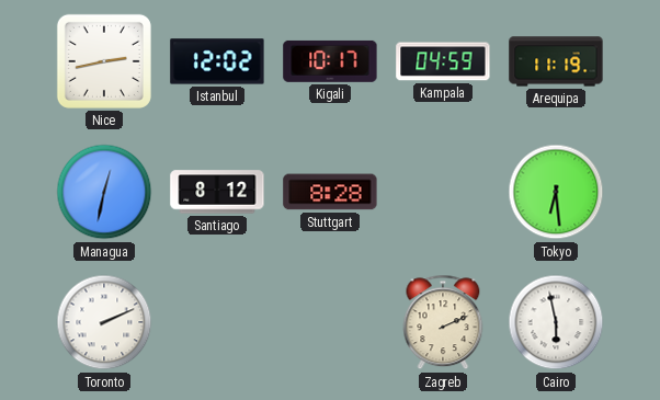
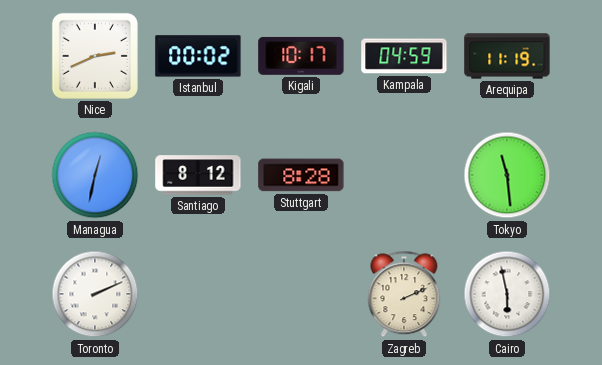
Nice: 2:43 -> 2:41 (95, 56)
Istanbul: 12:02 -> 00:02 (198, 56)
Tokyo: 6:29 -> 11:29 (507, 175)
